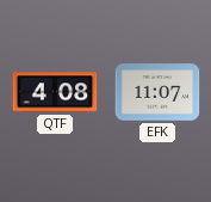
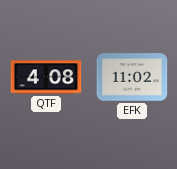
EFK: 11:07 -> 11:02 (132, 77)
